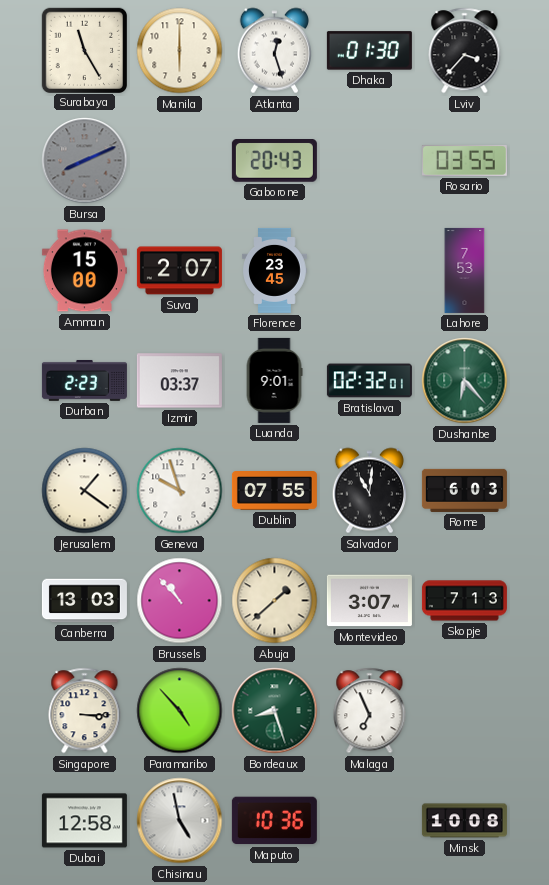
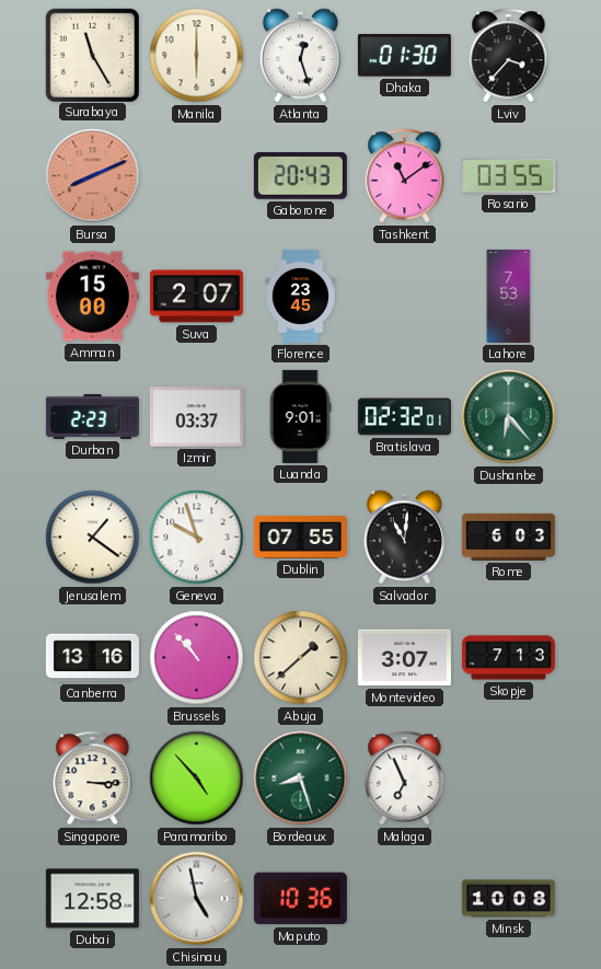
Bursa dial: grey -> salmon (93, 176)
Tashkent: none -> 11:09 (405, 176)
Canberra: 13:03 -> 13:16 (92, 658)
